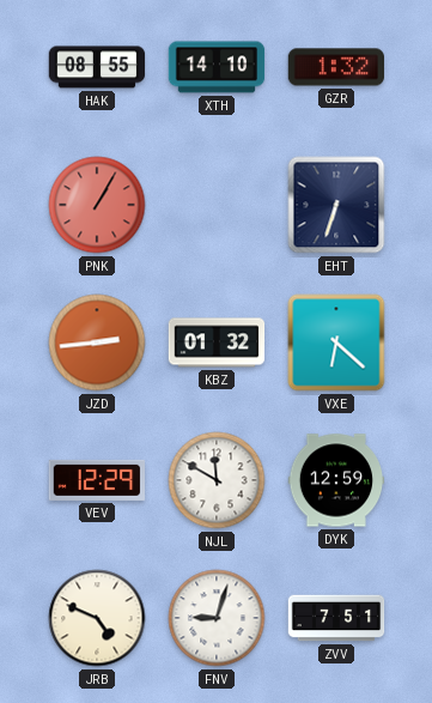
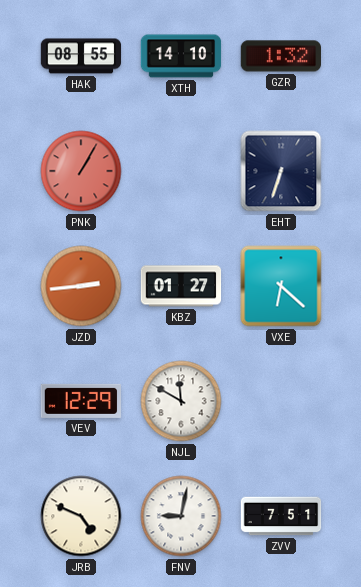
KBZ: 01:32 -> 01:27 (181, 286)
DYK: 12:59 -> none (336, 480)
FNV: 9:03 -> 9:02 (181, 516)
